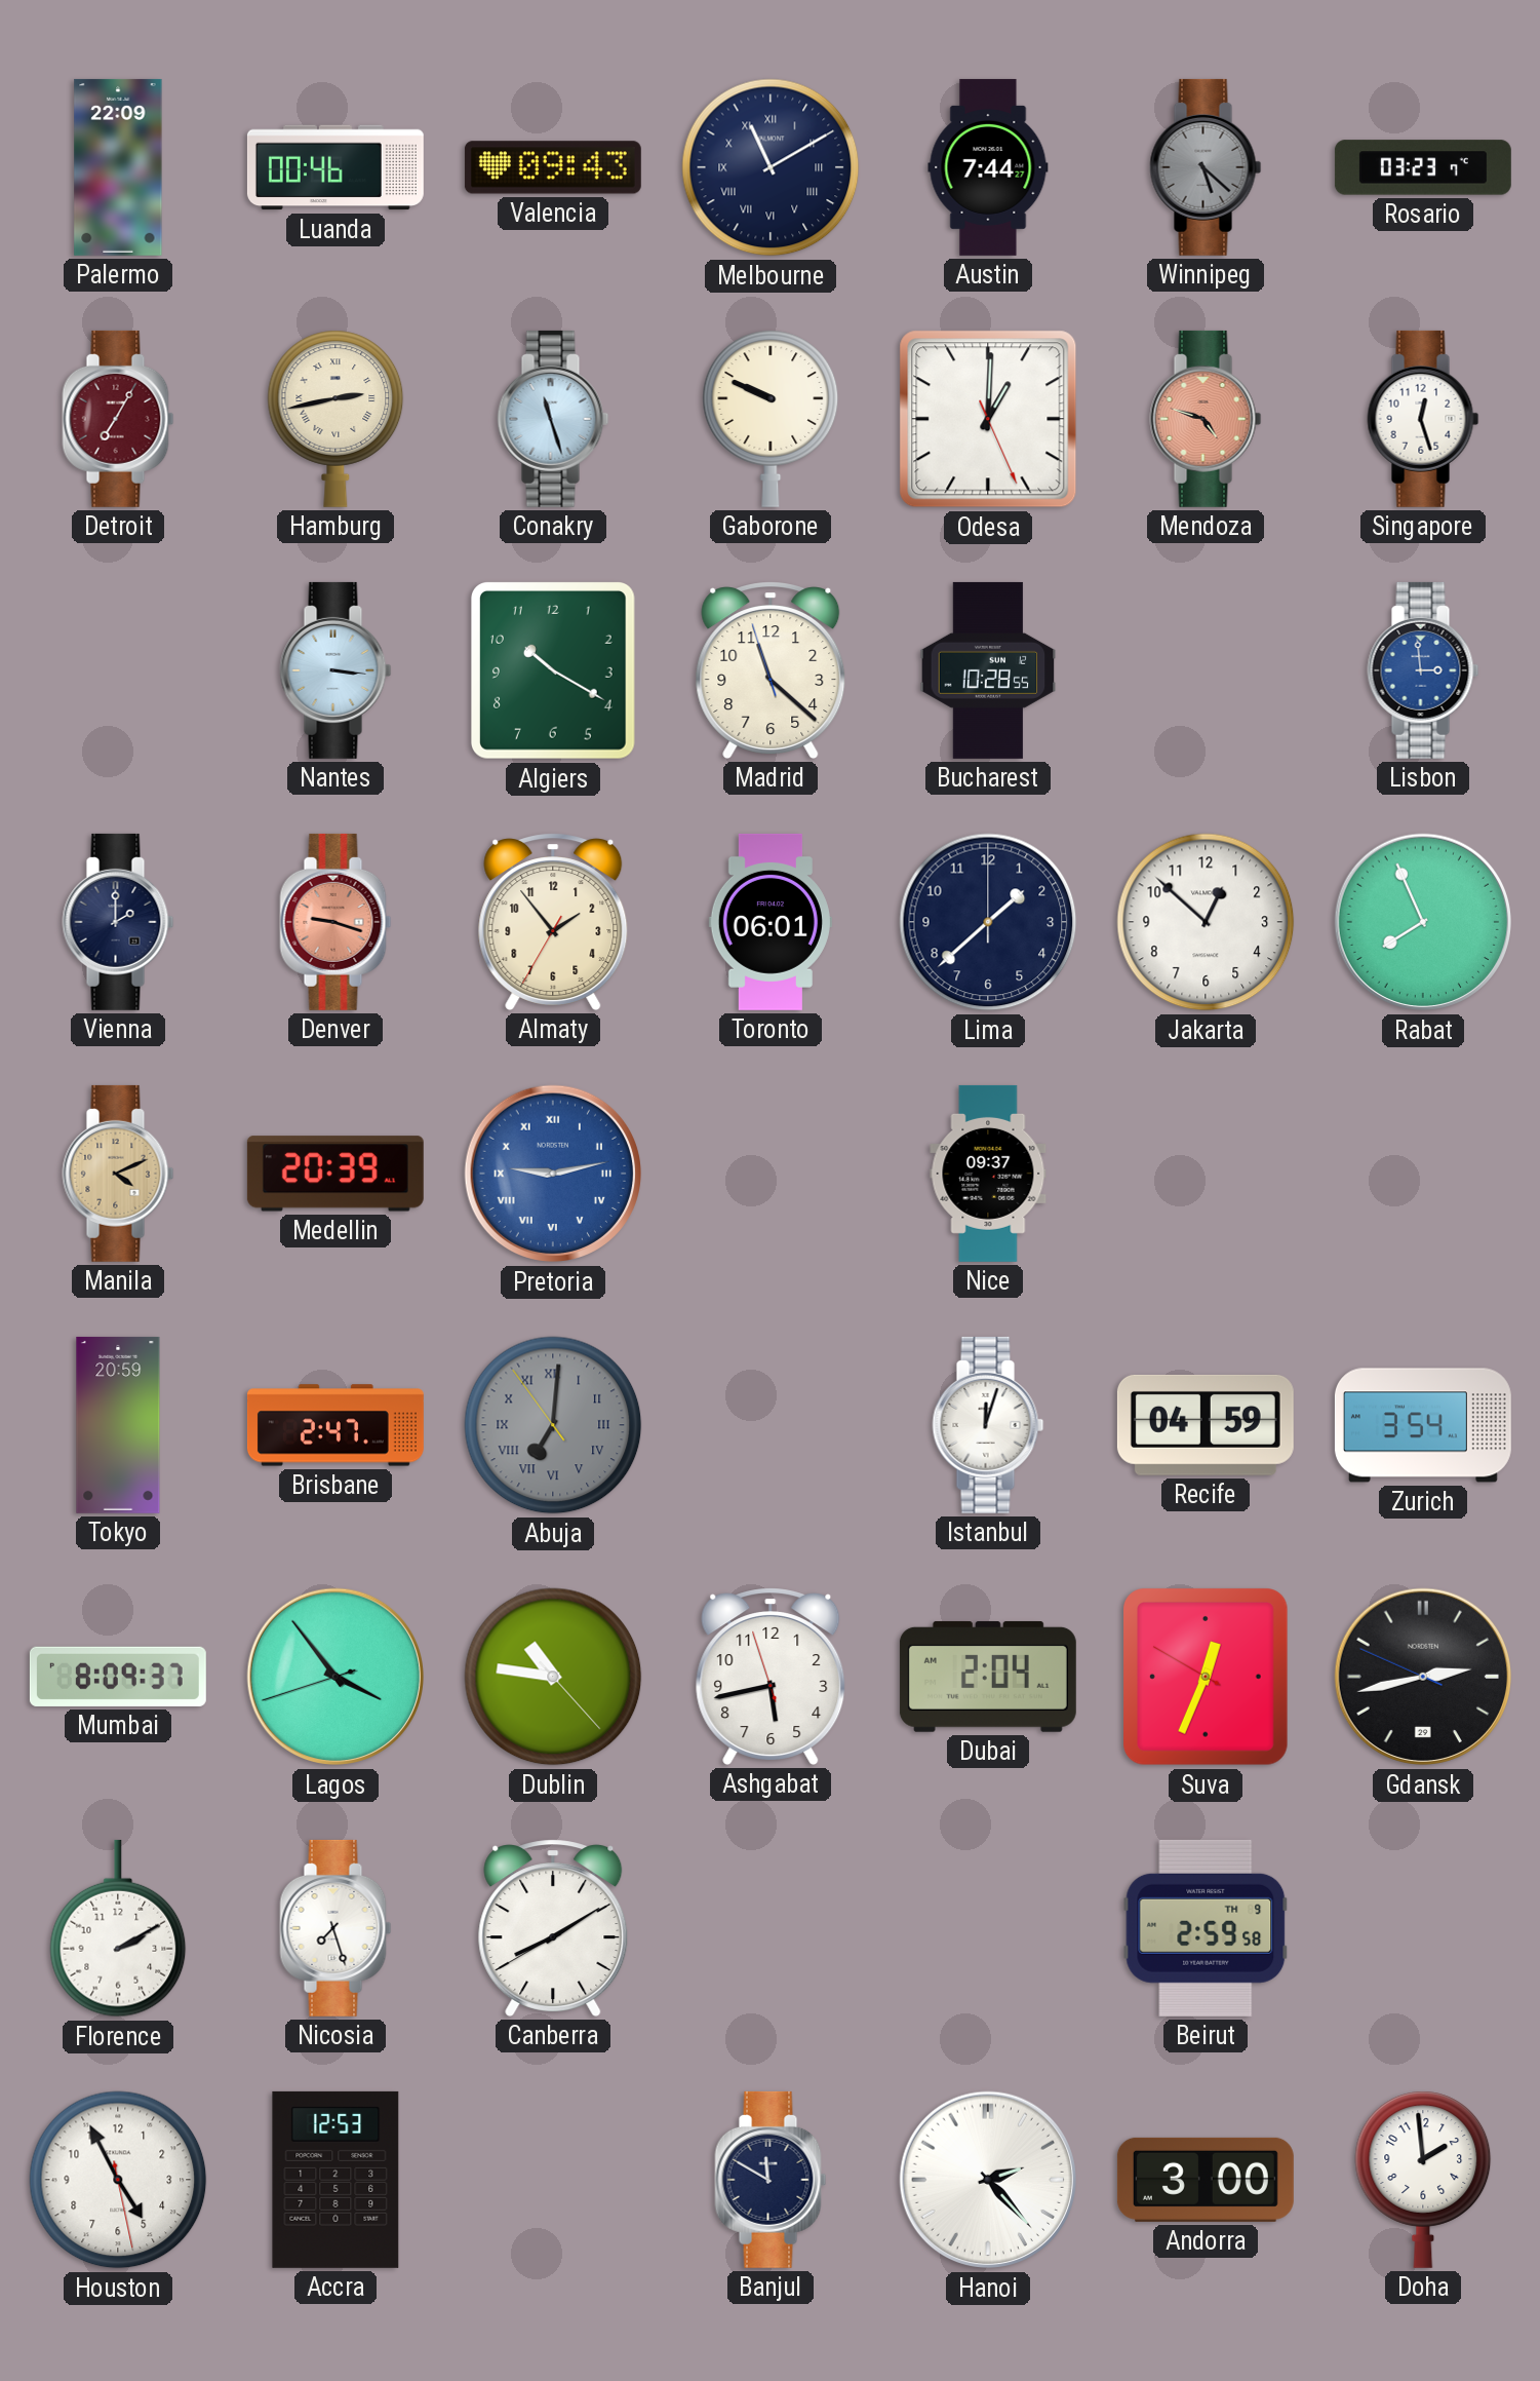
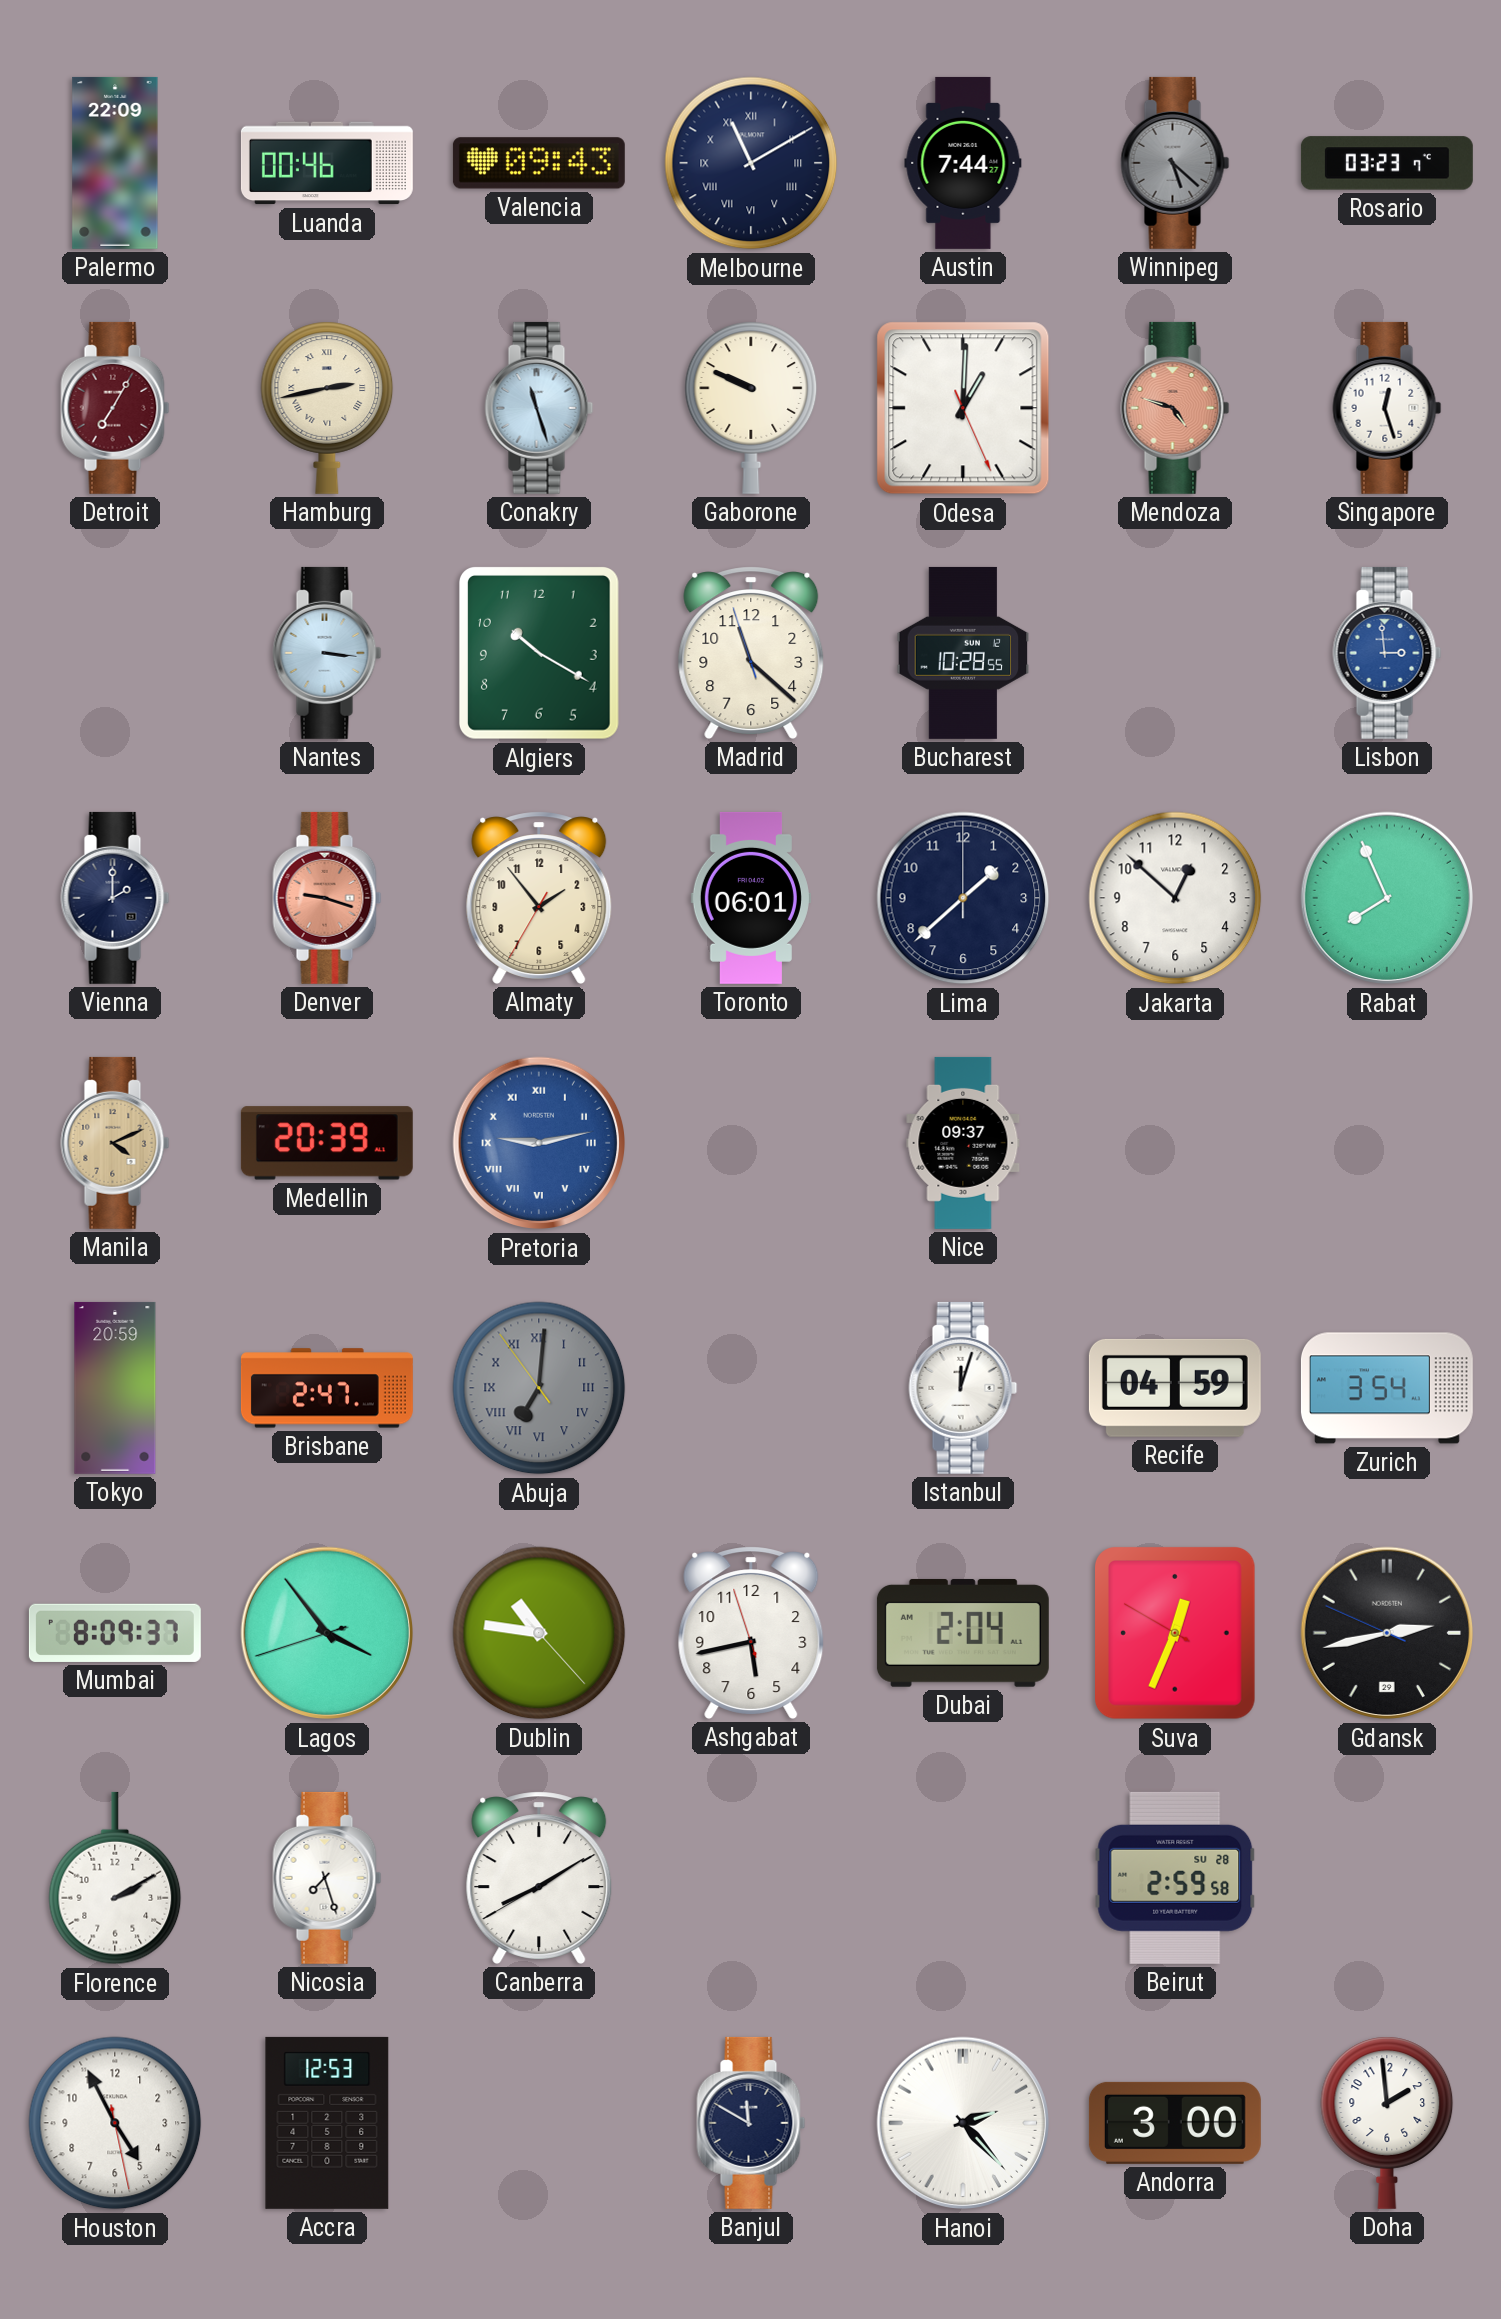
Beirut date: TH 9 -> SU 28 (1175, 1878)
